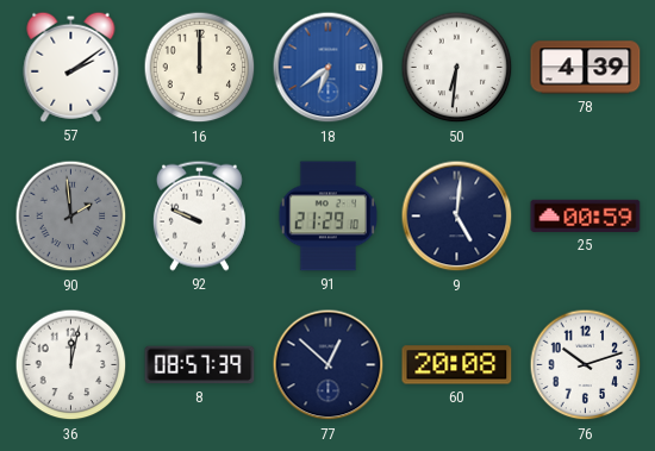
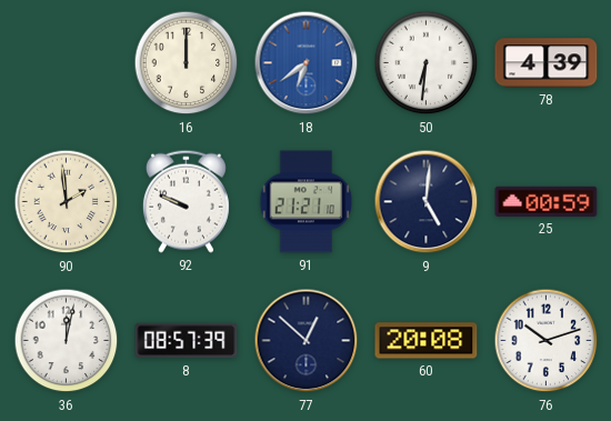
57: 2:09 -> none (71, 67)
90 dial: grey -> cream (67, 202)
91: 21:29 -> 21:21 (307, 202)
